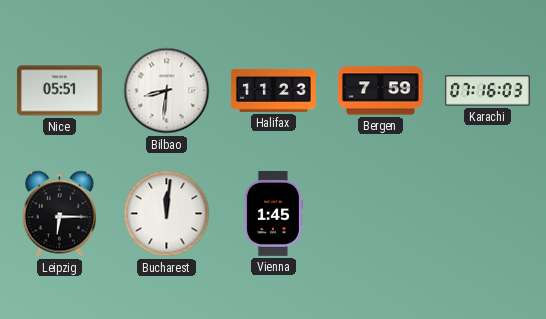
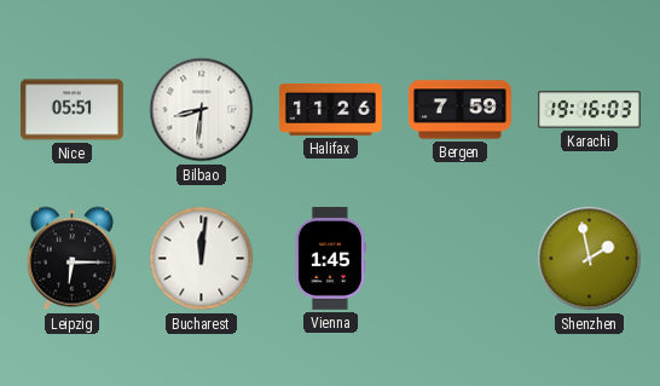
Halifax: 11:23 -> 11:26 (330, 109)
Karachi: 07:16 -> 19:16 (589, 110)
Shenzhen: none -> 1:58 (590, 259)
